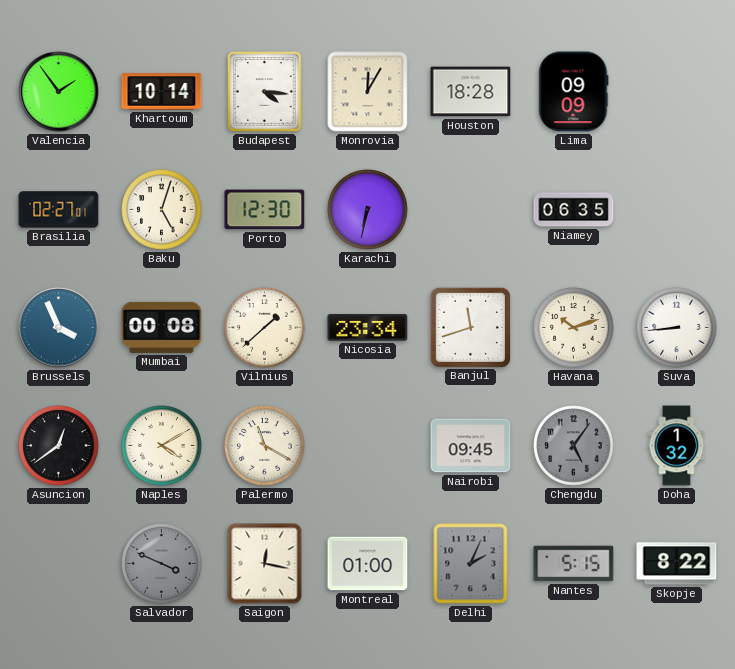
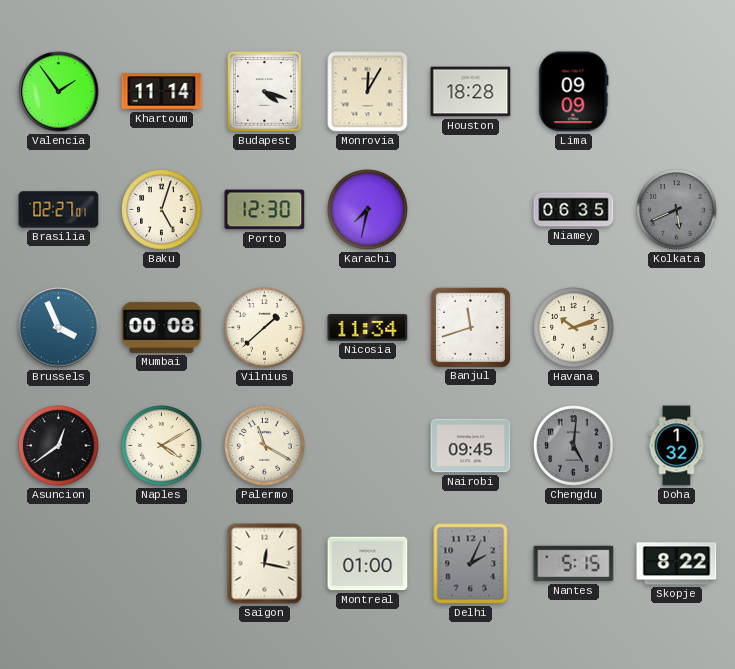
Khartoum: 10:14 -> 11:14 (162, 92)
Budapest: 4:16 -> 4:18 (265, 92)
Karachi: 6:32 -> 7:32 (368, 210)
Kolkata: none -> 5:41 (677, 210)
Nicosia: 23:34 -> 11:34 (368, 328)
Suva: 8:44 -> none (677, 328)
Chengdu: 5:06 -> 5:01 (574, 446)
Salvador: 3:49 -> none (162, 564)
